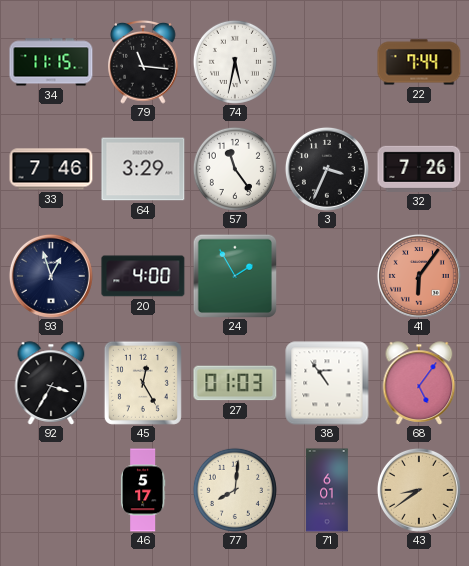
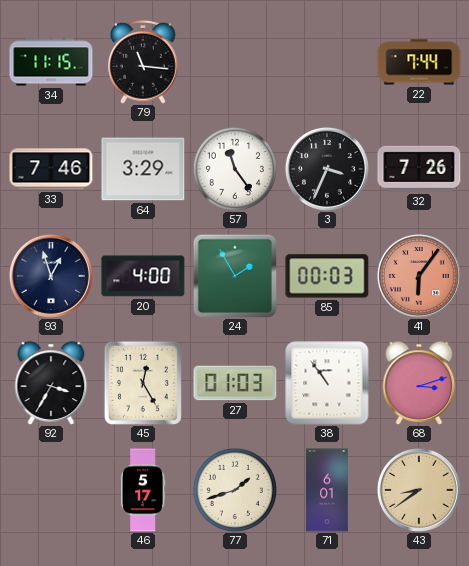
74: 5:32 -> none (235, 62)
85: none -> 00:03 (327, 276)
68: 5:06 -> 3:12 (419, 383)
77: 8:01 -> 1:42 (235, 490)
